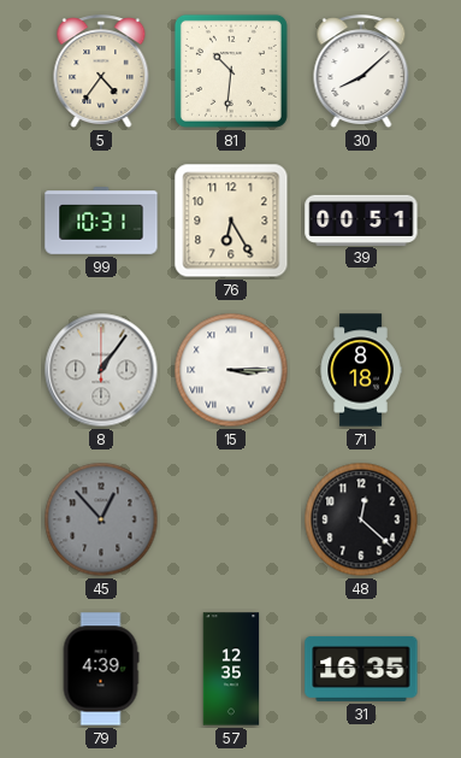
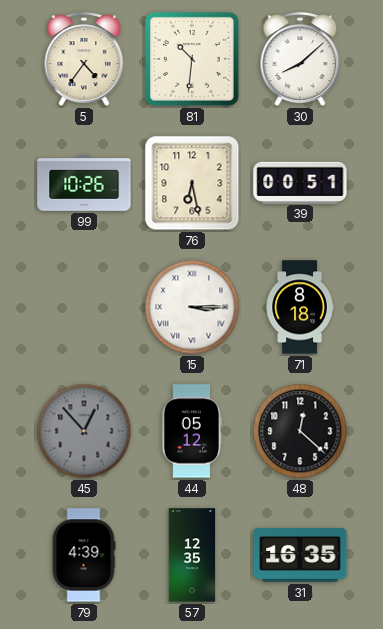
99: 10:31 -> 10:26 (84, 183)
76: 6:25 -> 6:28 (192, 183)
8: 1:06 -> none (101, 370)
44: none -> 05:12 (192, 431)
